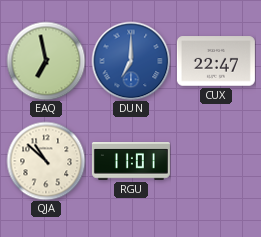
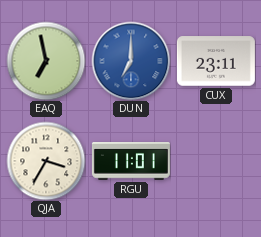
CUX: 22:47 -> 23:11 (216, 61)
QJA: 10:52 -> 3:35 (46, 161)
